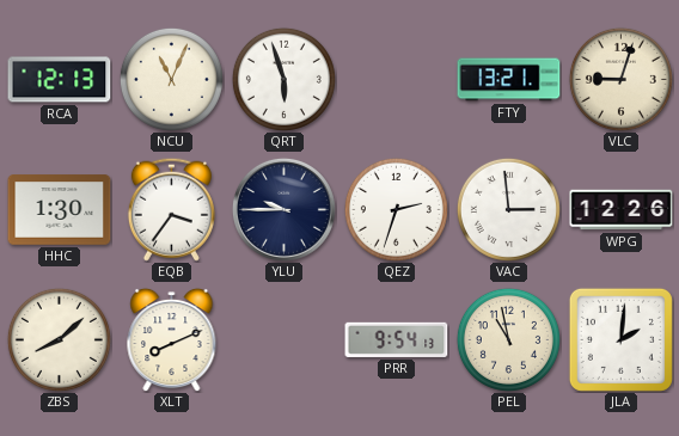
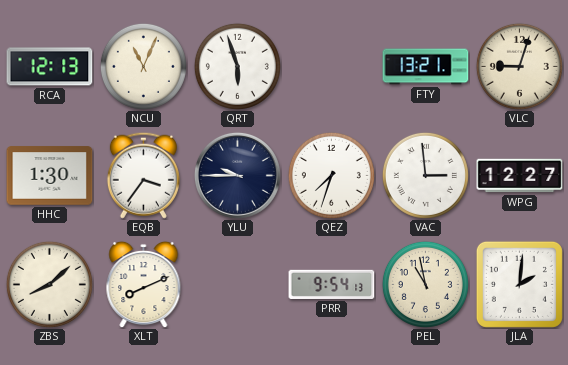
QEZ: 2:33 -> 7:33 (331, 175)
WPG: 12:26 -> 12:27 (520, 176)
